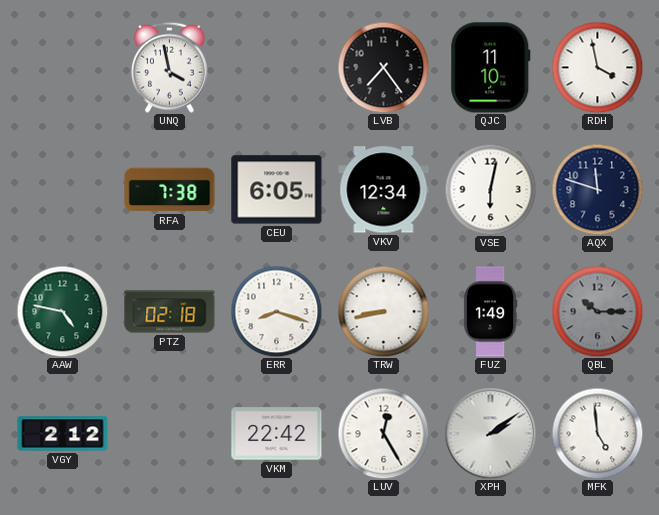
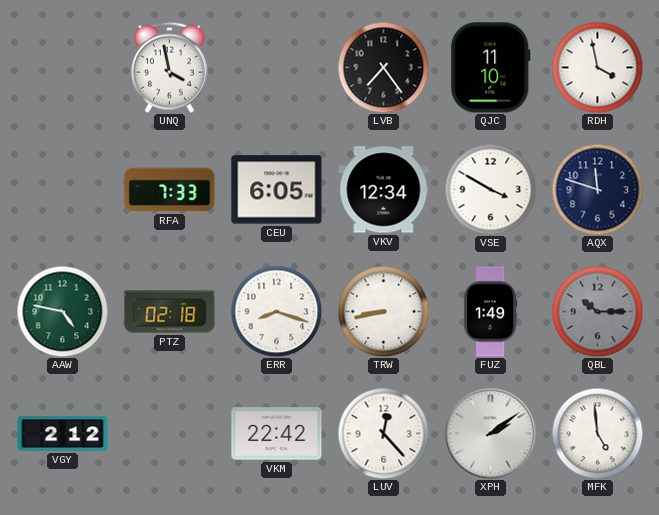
RFA: 7:38 -> 7:33 (170, 190)
VSE: 6:02 -> 3:50 (490, 189)
LUV: 12:25 -> 12:23 (383, 433)
